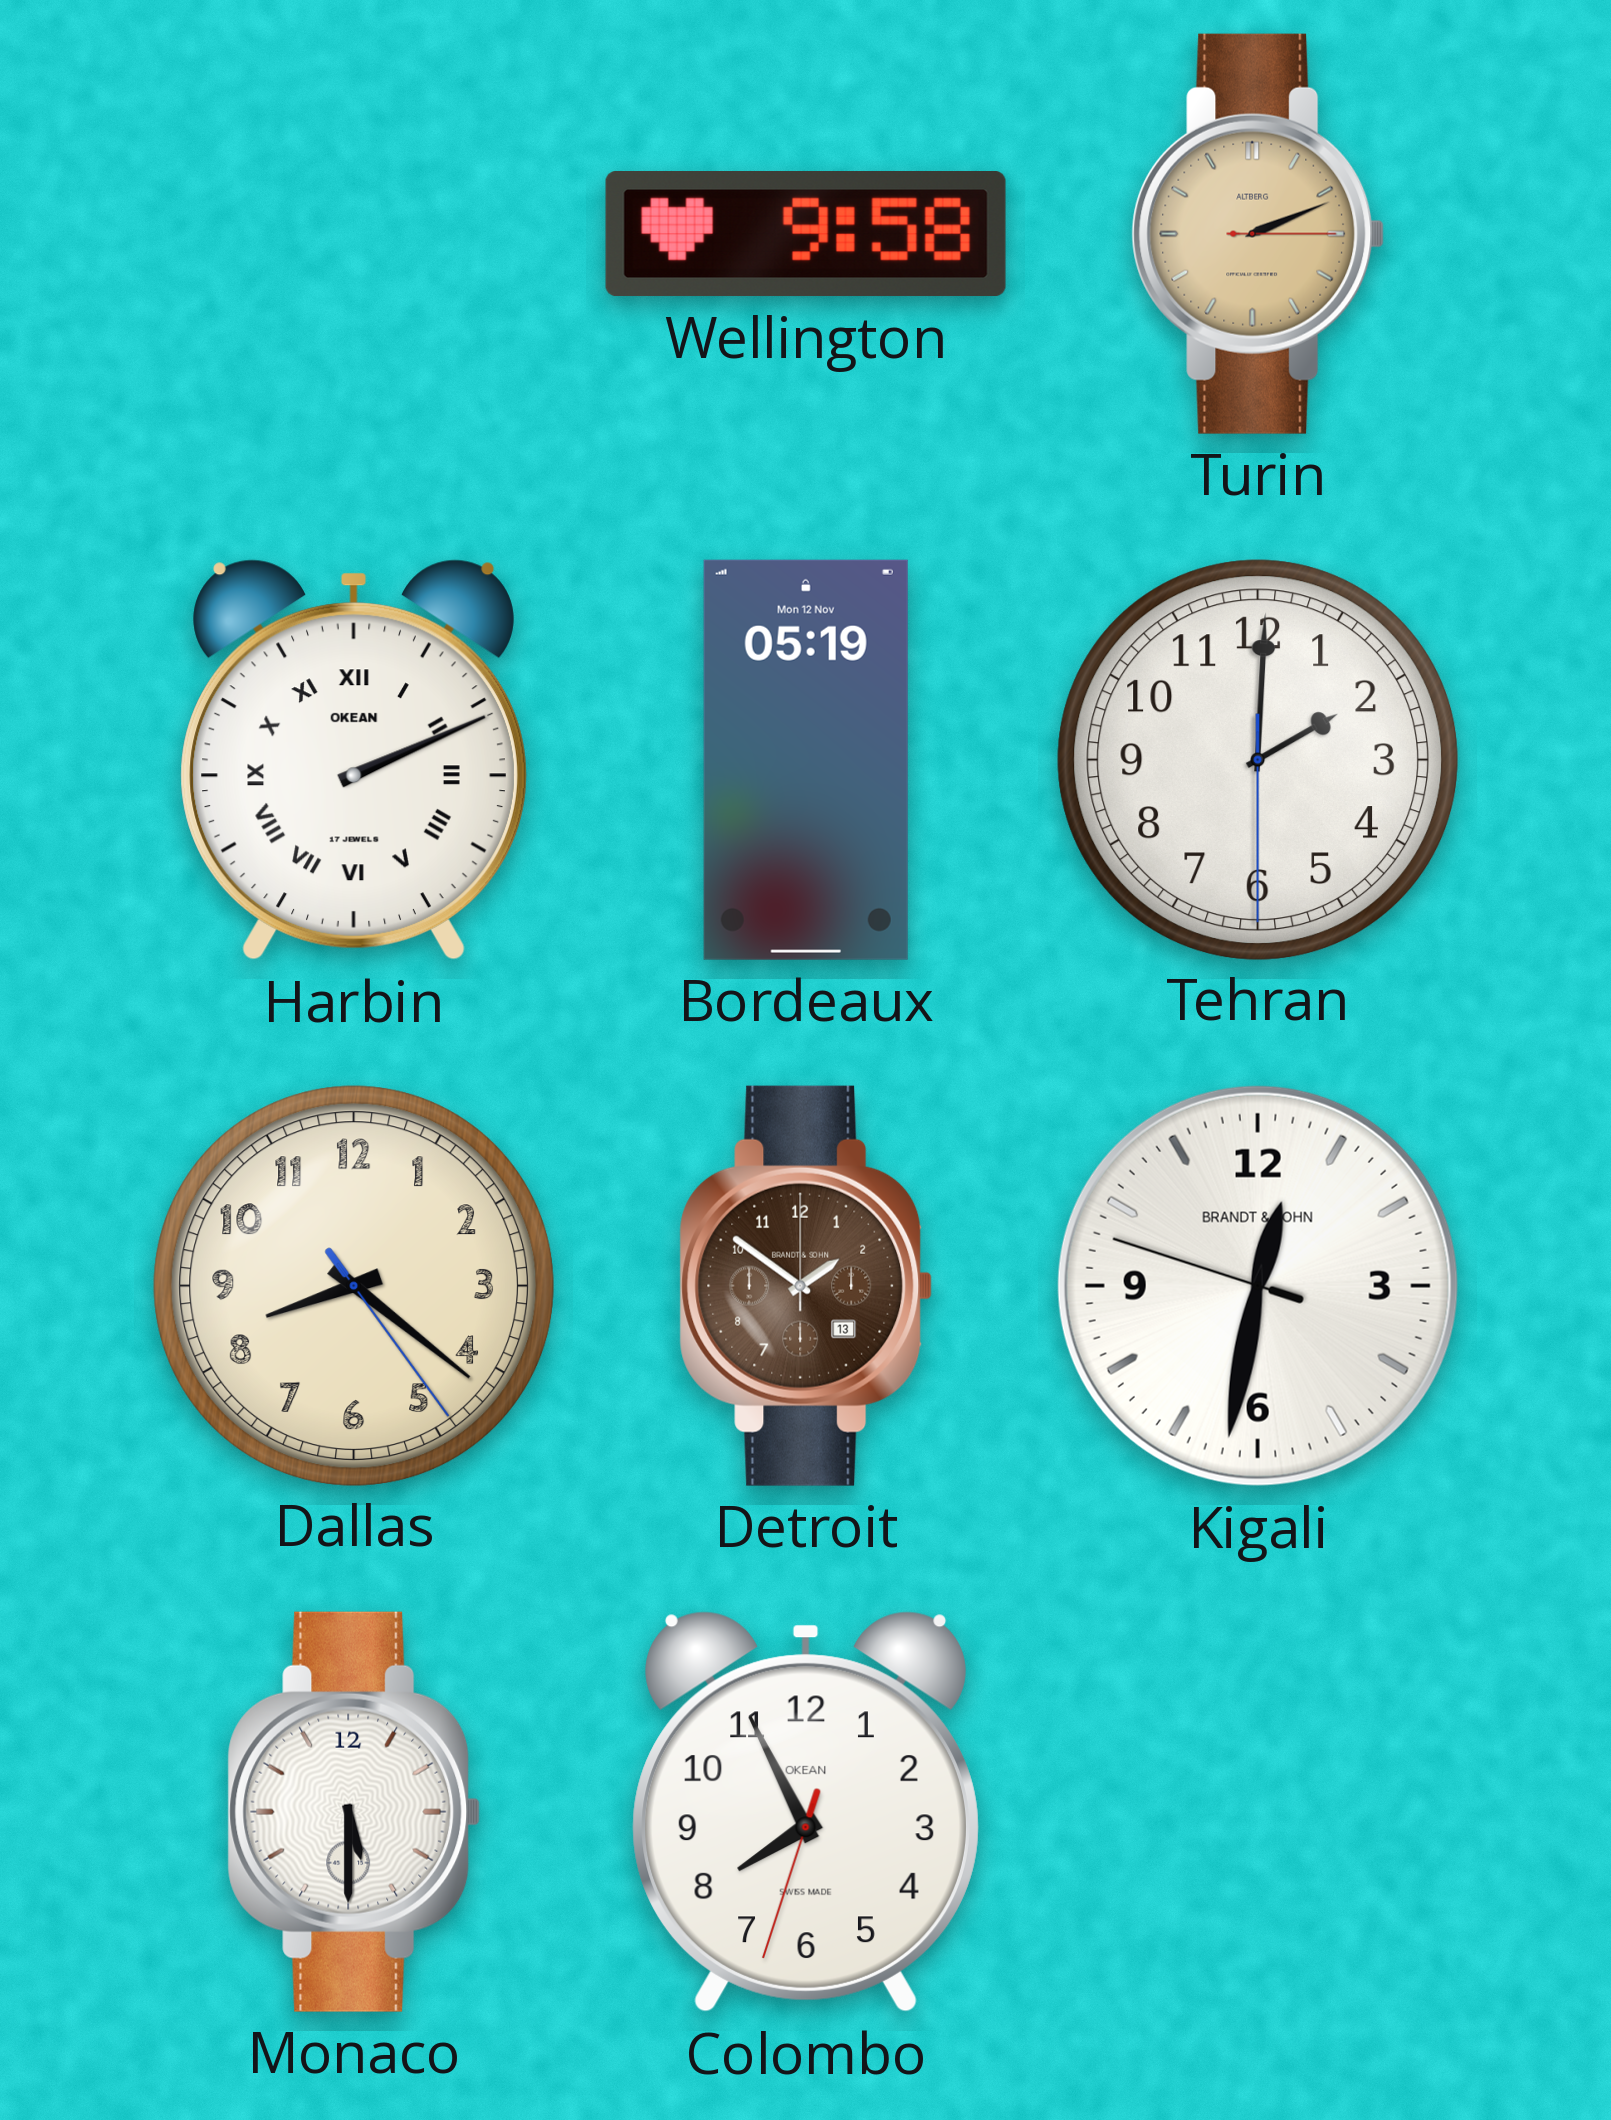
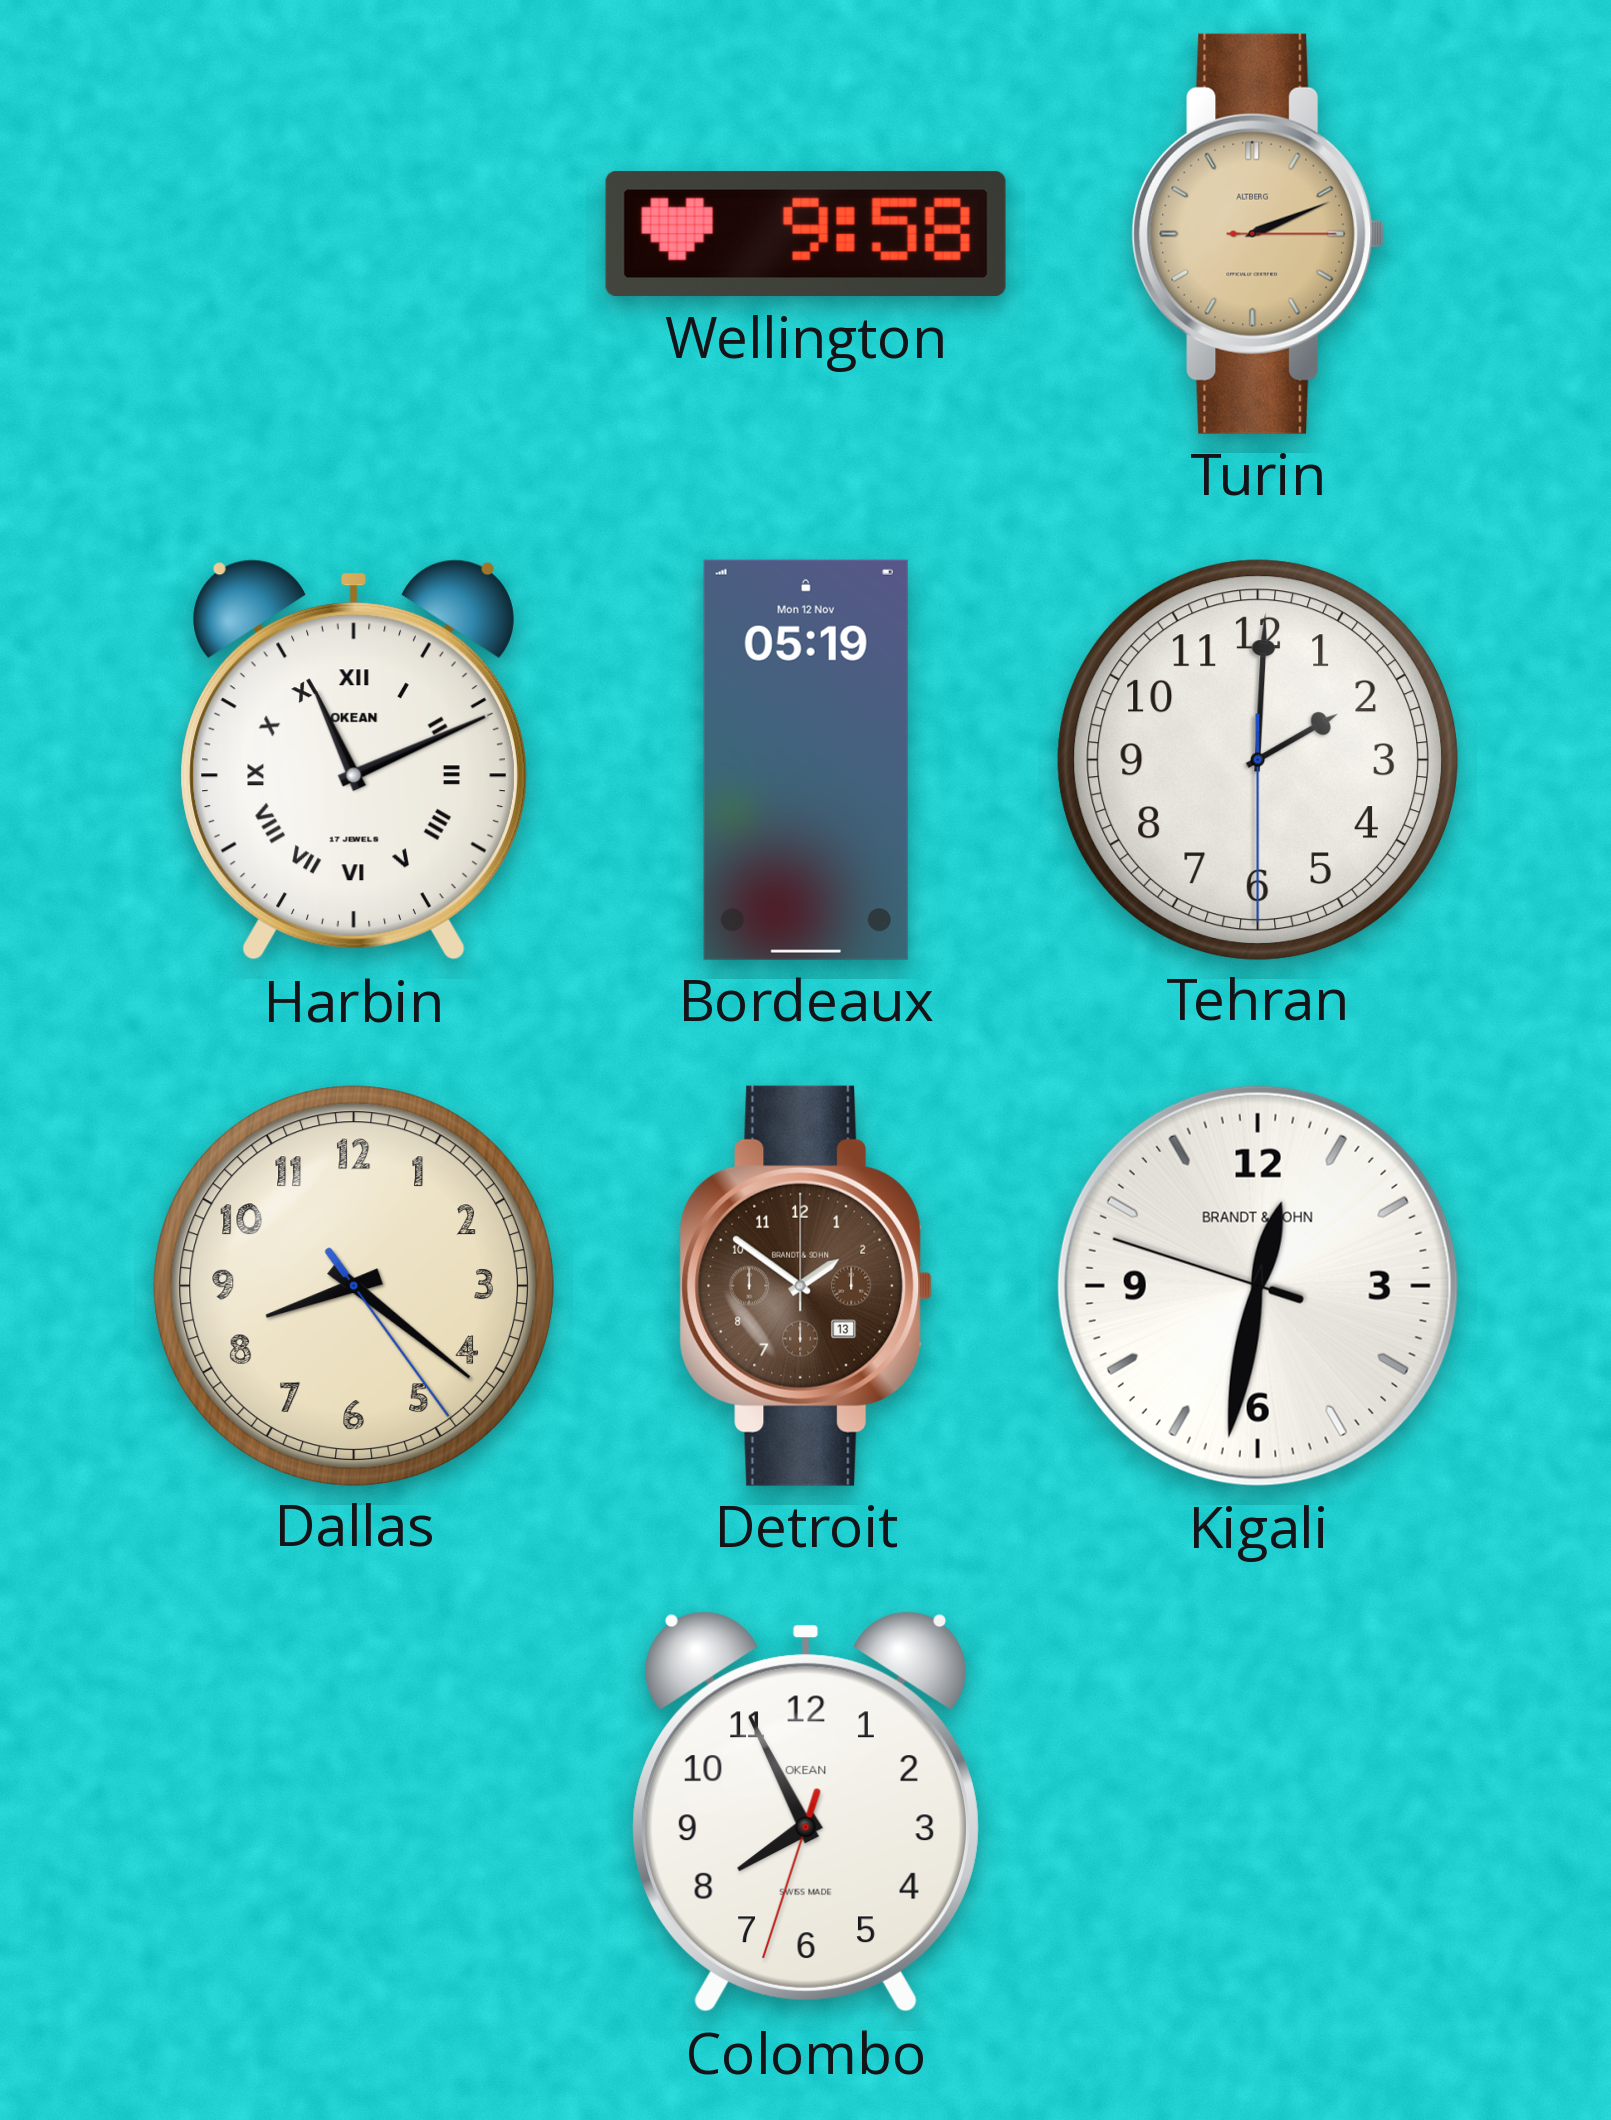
Harbin: 2:11 -> 11:11 (354, 760)
Monaco: 5:30 -> none (354, 1812)
